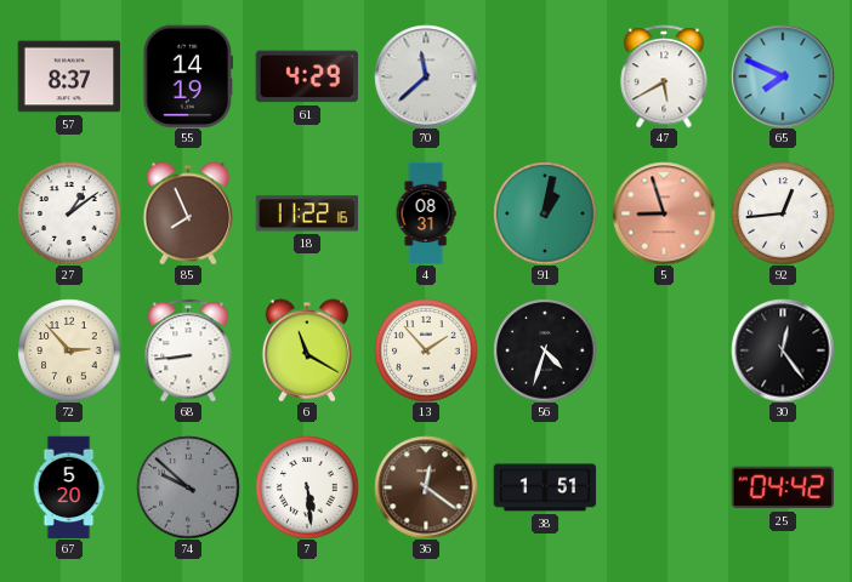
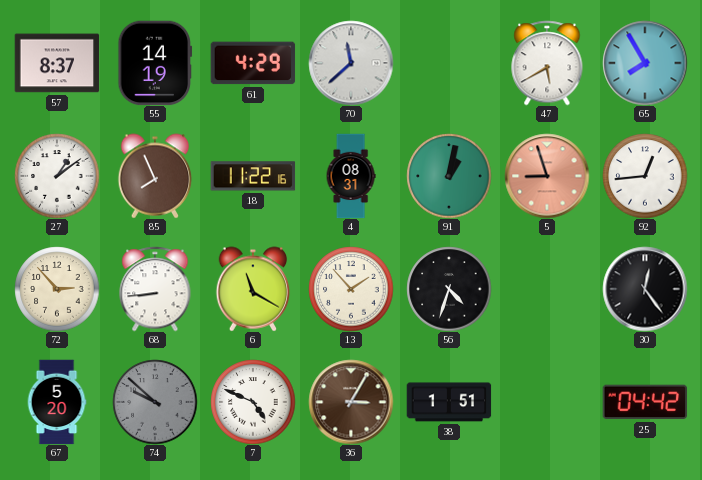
65: 7:49 -> 7:55 (645, 63)
7: 5:29 -> 4:49 (253, 402)
36: 12:21 -> 3:05 (351, 402)
